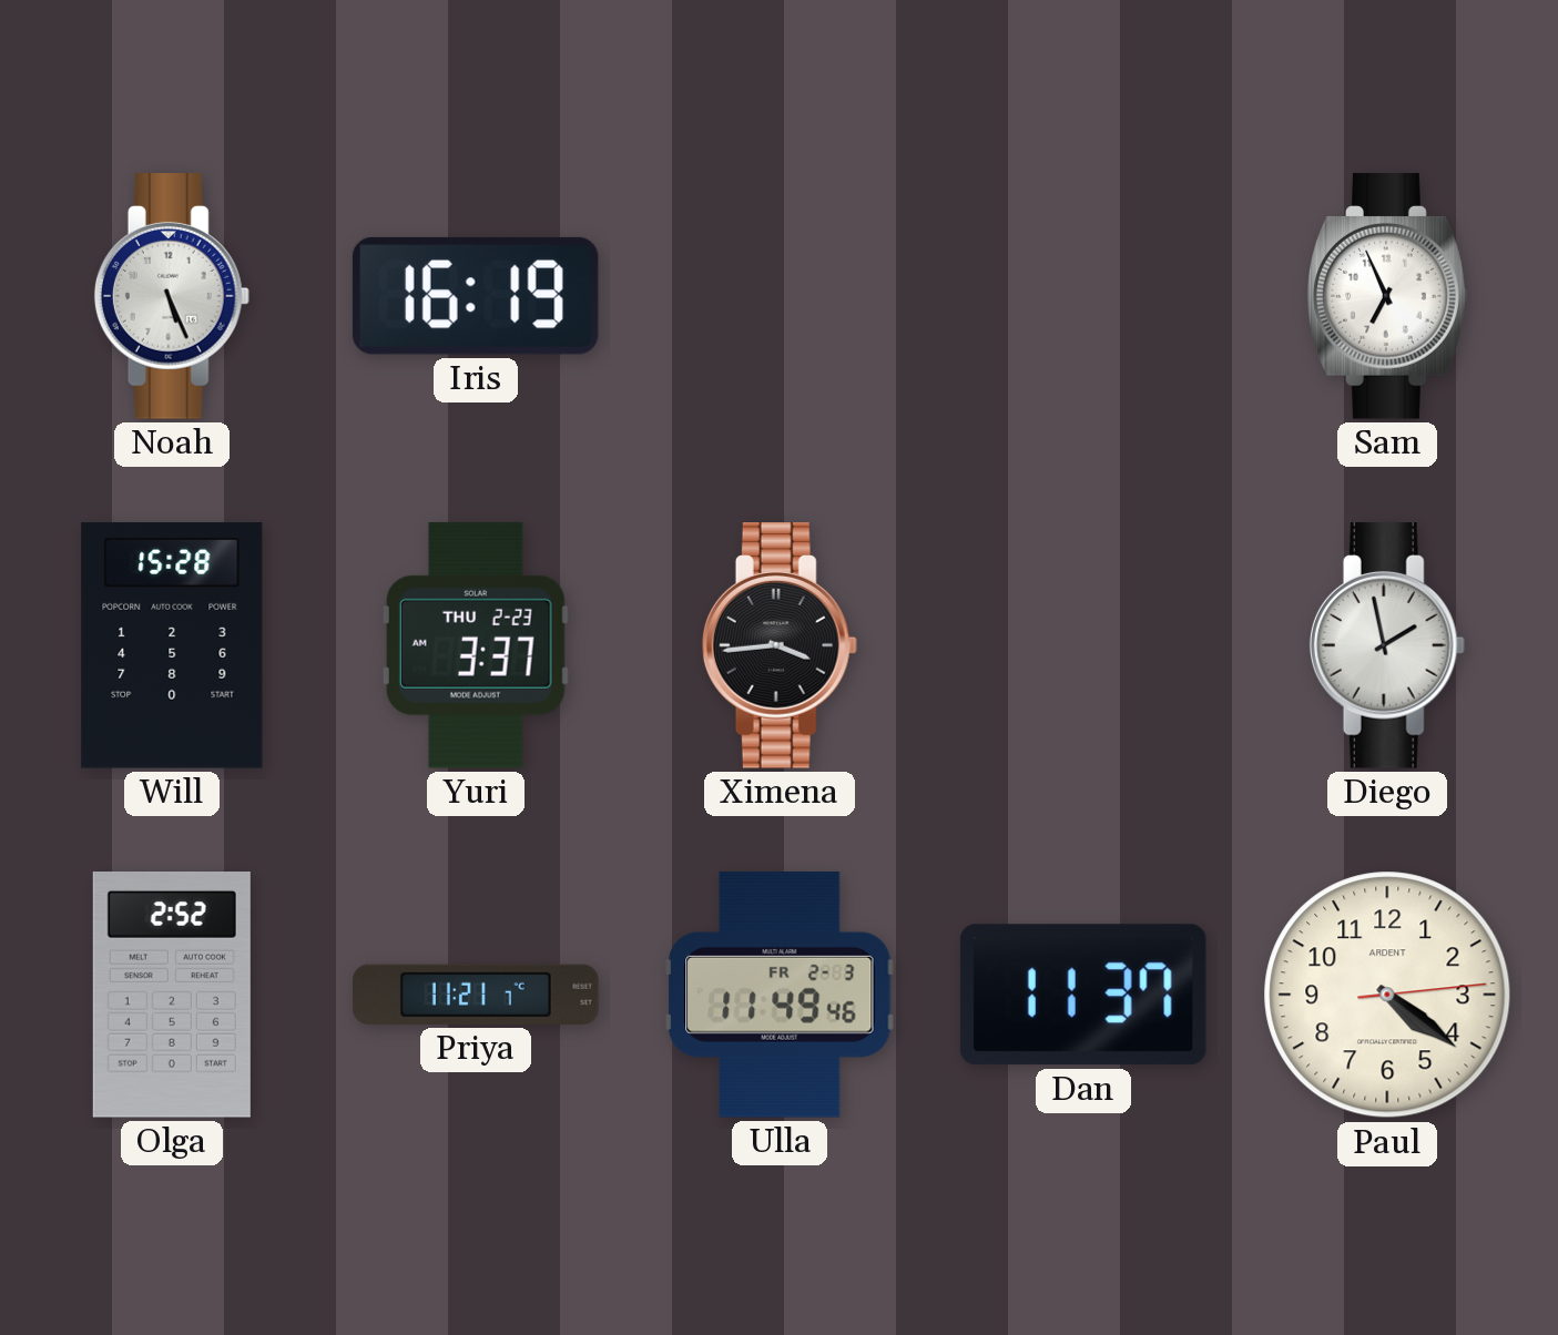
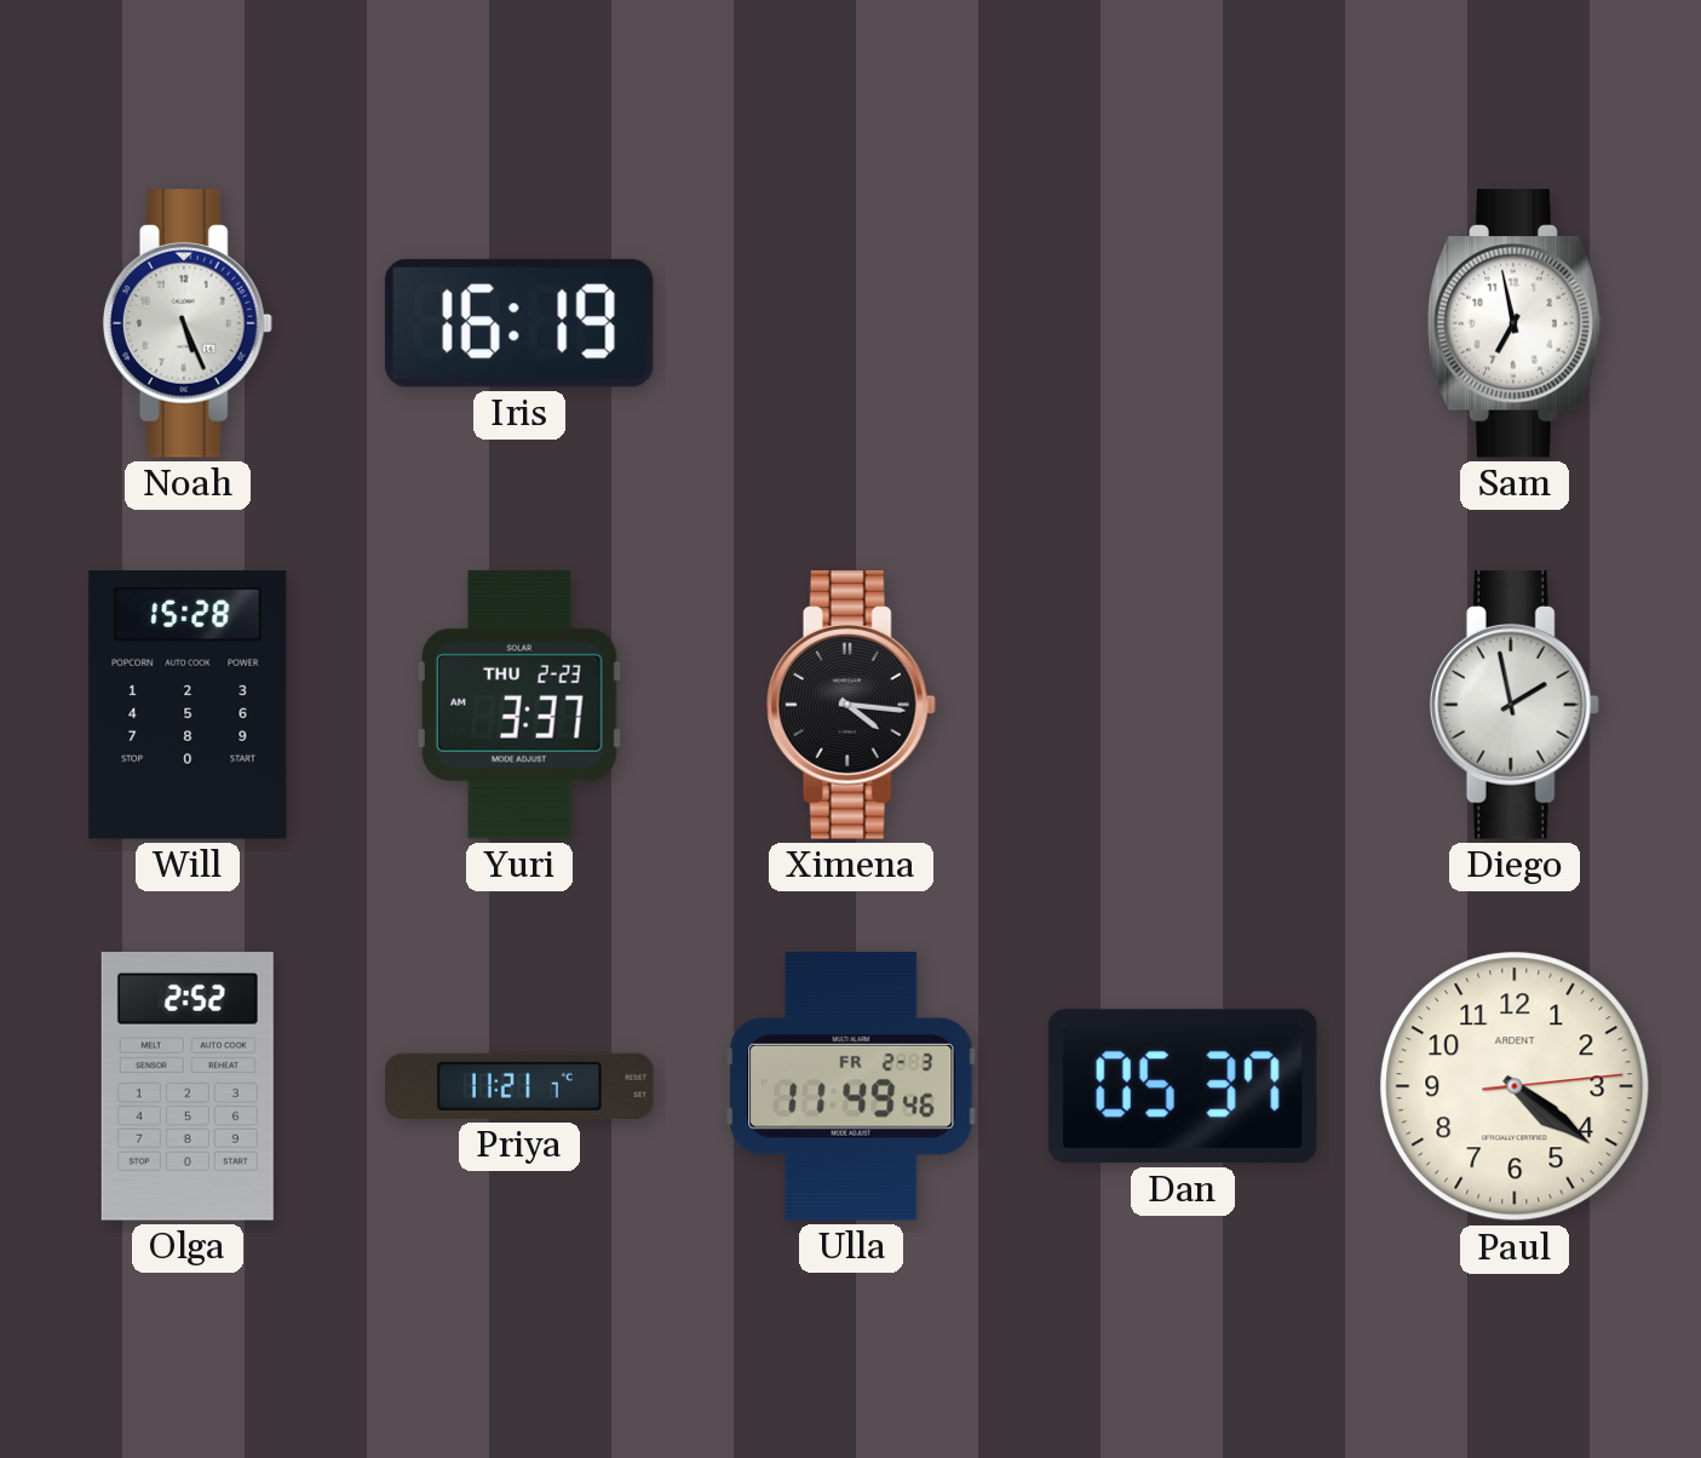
Sam: 6:56 -> 6:58 (1515, 323)
Ximena: 3:44 -> 4:16 (851, 705)
Dan: 11:37 -> 05:37 (1183, 1086)
